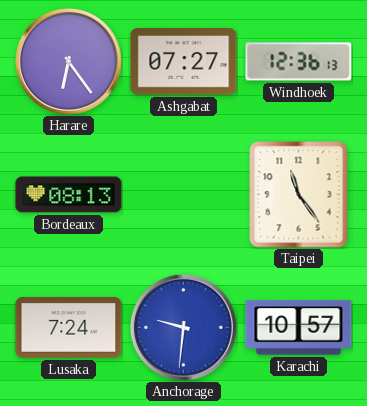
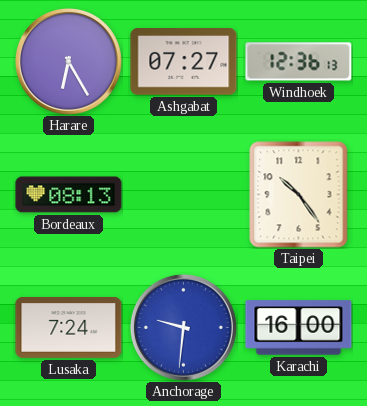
Harare: 6:24 -> 6:25 (68, 61)
Taipei: 11:24 -> 10:24 (299, 195)
Karachi: 10:57 -> 16:00 (299, 328)
